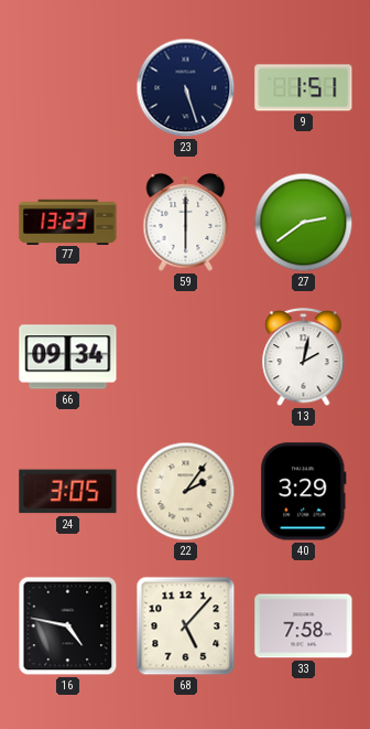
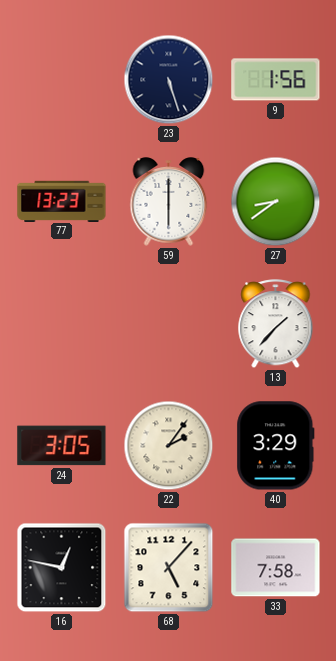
9: 1:51 -> 1:56 (276, 80)
27: 2:39 -> 8:39 (276, 202)
66: 09:34 -> none (68, 357)
13: 2:02 -> 1:37 (276, 324)
16: 4:47 -> 12:47 (62, 568)
